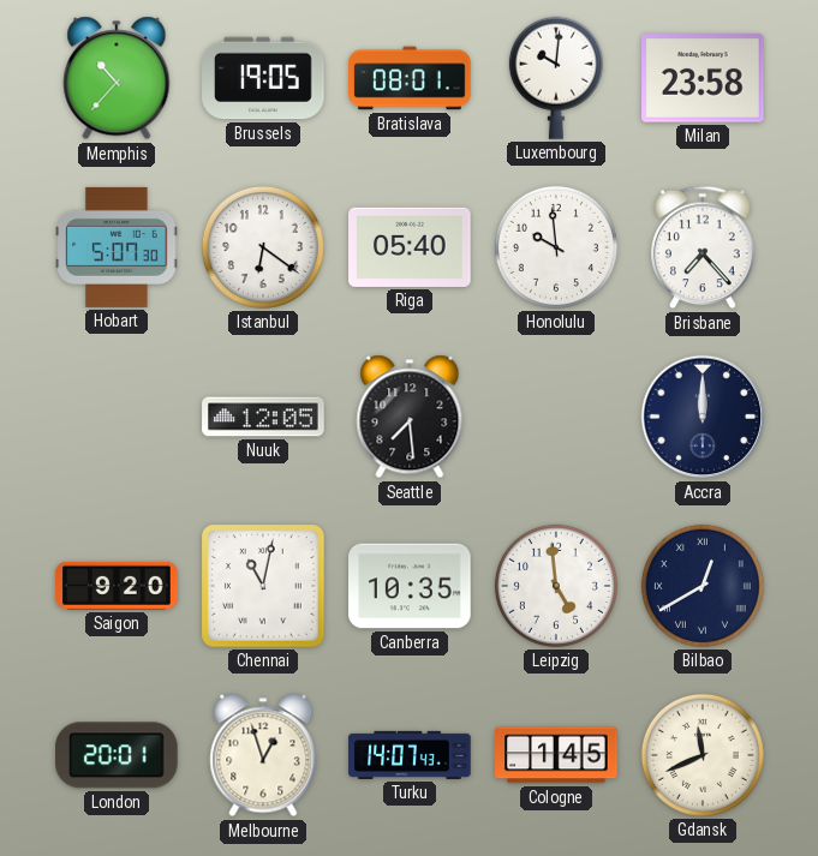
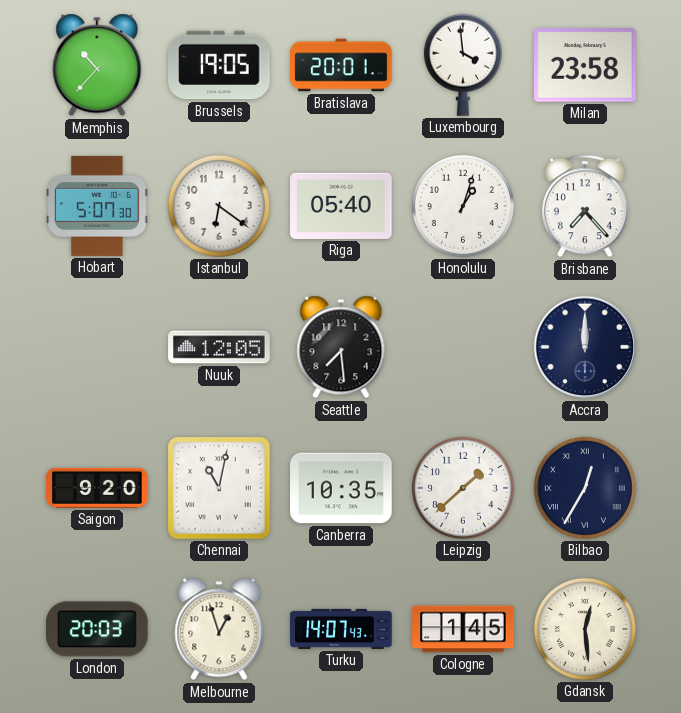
Bratislava: 08:01 -> 20:01 (341, 65)
Luxembourg: 10:01 -> 3:59 (463, 65)
Honolulu: 9:59 -> 1:03 (463, 206)
Leipzig: 4:59 -> 1:38 (463, 488)
Bilbao: 12:40 -> 12:35 (585, 488)
London: 20:01 -> 20:03 (98, 629)
Gdansk: 11:41 -> 12:29 (585, 629)
